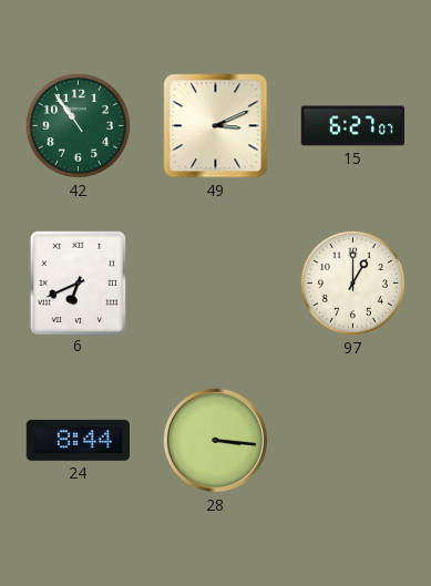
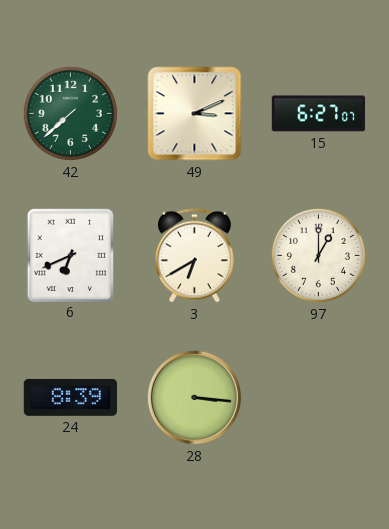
42: 10:54 -> 7:38 (70, 113)
3: none -> 6:40 (194, 256)
24: 8:44 -> 8:39 (70, 397)
